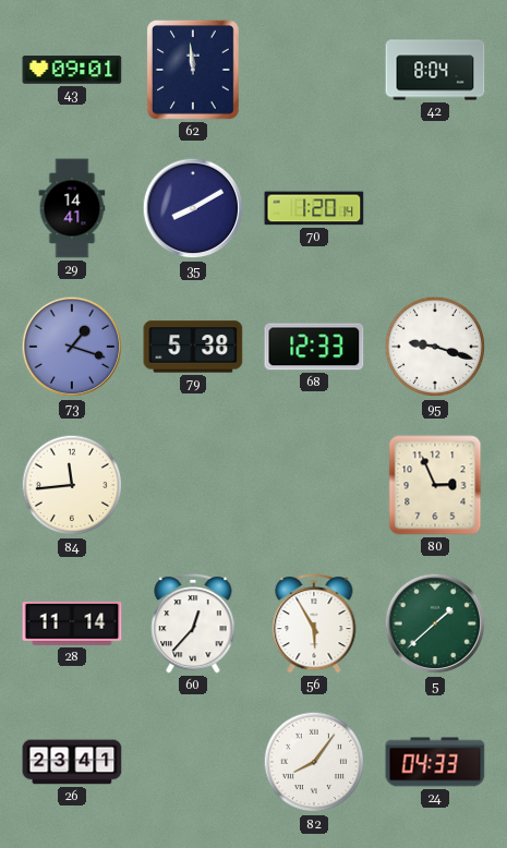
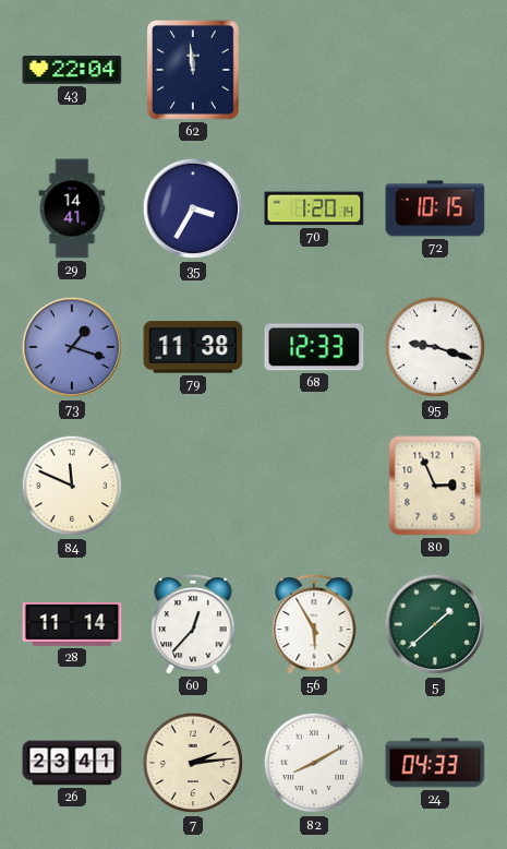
43: 09:01 -> 22:04 (72, 70)
42: 8:04 -> none (435, 70)
35: 8:10 -> 3:35 (193, 208)
72: none -> 10:15 (435, 208)
79: 5:38 -> 11:38 (193, 347)
84: 11:44 -> 11:49 (72, 486)
7: none -> 2:14 (193, 763)
82: 8:06 -> 8:10 (314, 763)
